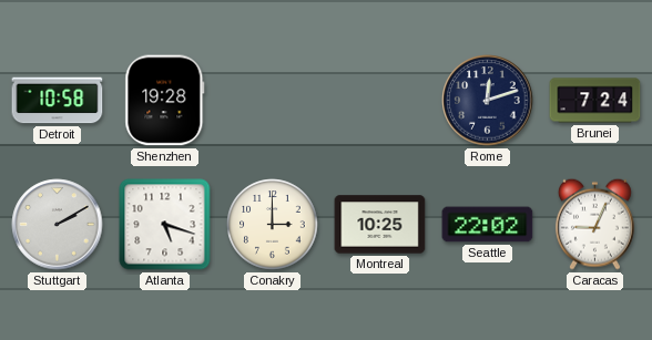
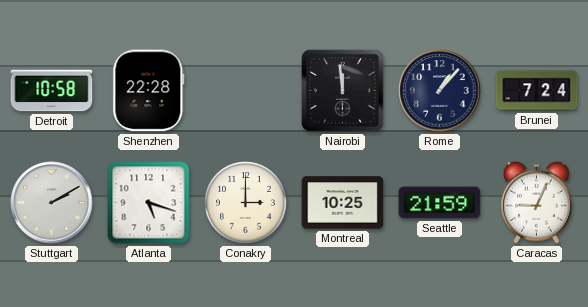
Shenzhen: 19:28 -> 22:28 (149, 91)
Nairobi: none -> 11:59 (343, 91)
Rome: 12:12 -> 1:07 (440, 91)
Seattle: 22:02 -> 21:59 (440, 203)
